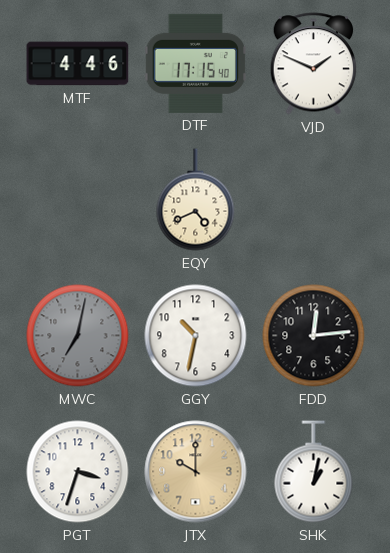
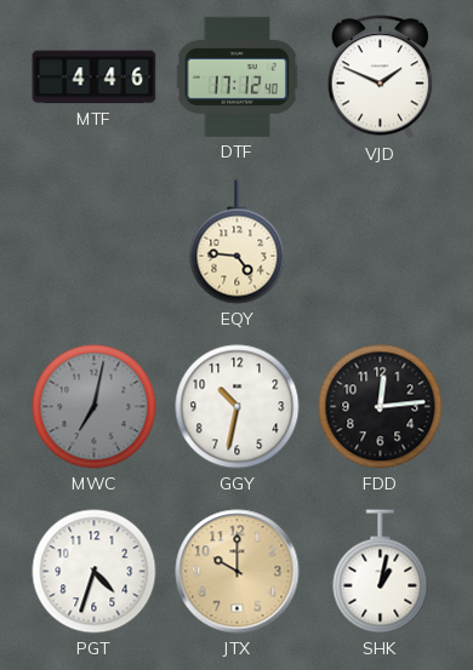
DTF: 17:15 -> 17:12 (236, 76)
EQY: 4:41 -> 4:46 (238, 242)
PGT: 3:33 -> 4:33 (95, 572)
